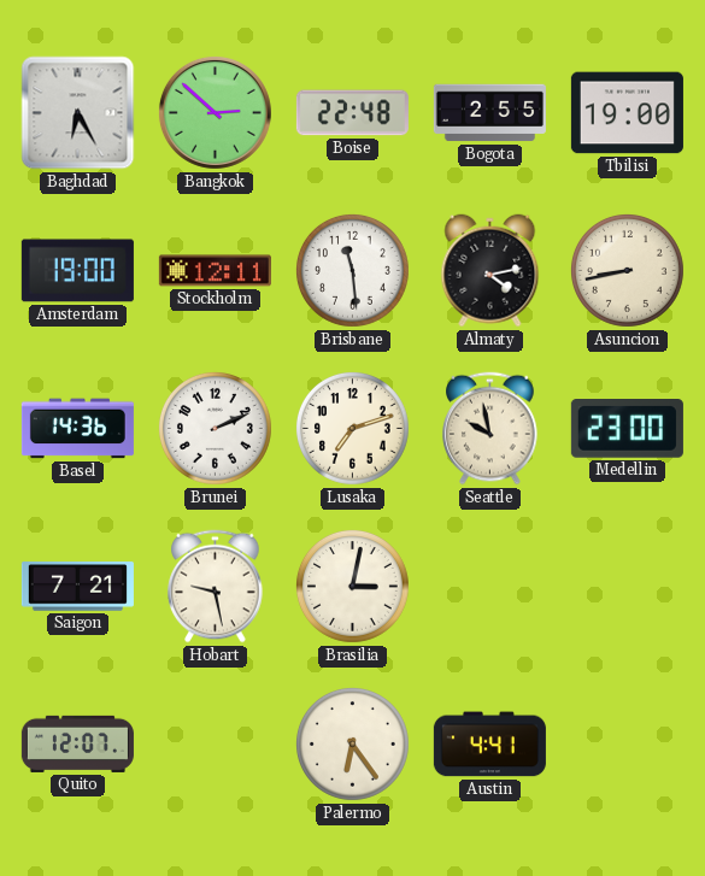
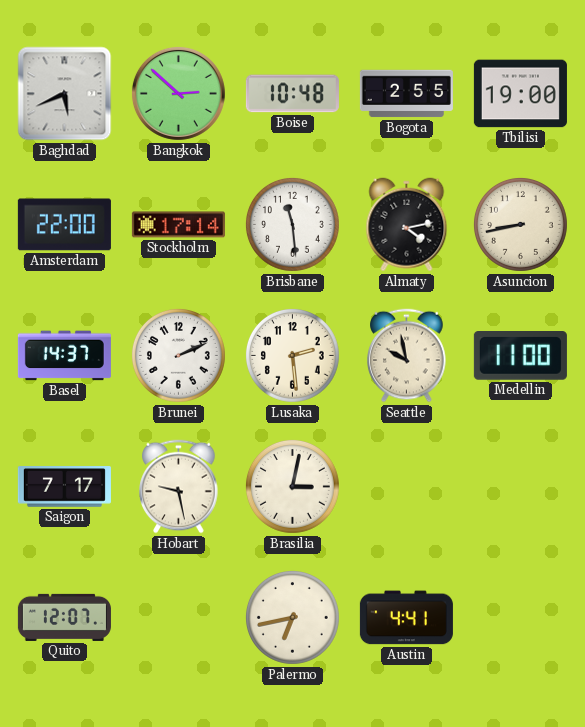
Baghdad: 6:25 -> 5:41 (65, 94)
Boise: 22:48 -> 10:48 (292, 94)
Amsterdam: 19:00 -> 22:00 (64, 225)
Stockholm: 12:11 -> 17:14 (178, 225)
Basel: 14:36 -> 14:37 (64, 356)
Lusaka: 7:12 -> 2:29 (292, 355)
Medellin: 23:00 -> 11:00 (520, 356)
Saigon: 7:21 -> 7:17 (64, 487)
Palermo: 6:24 -> 6:43 (292, 617)
